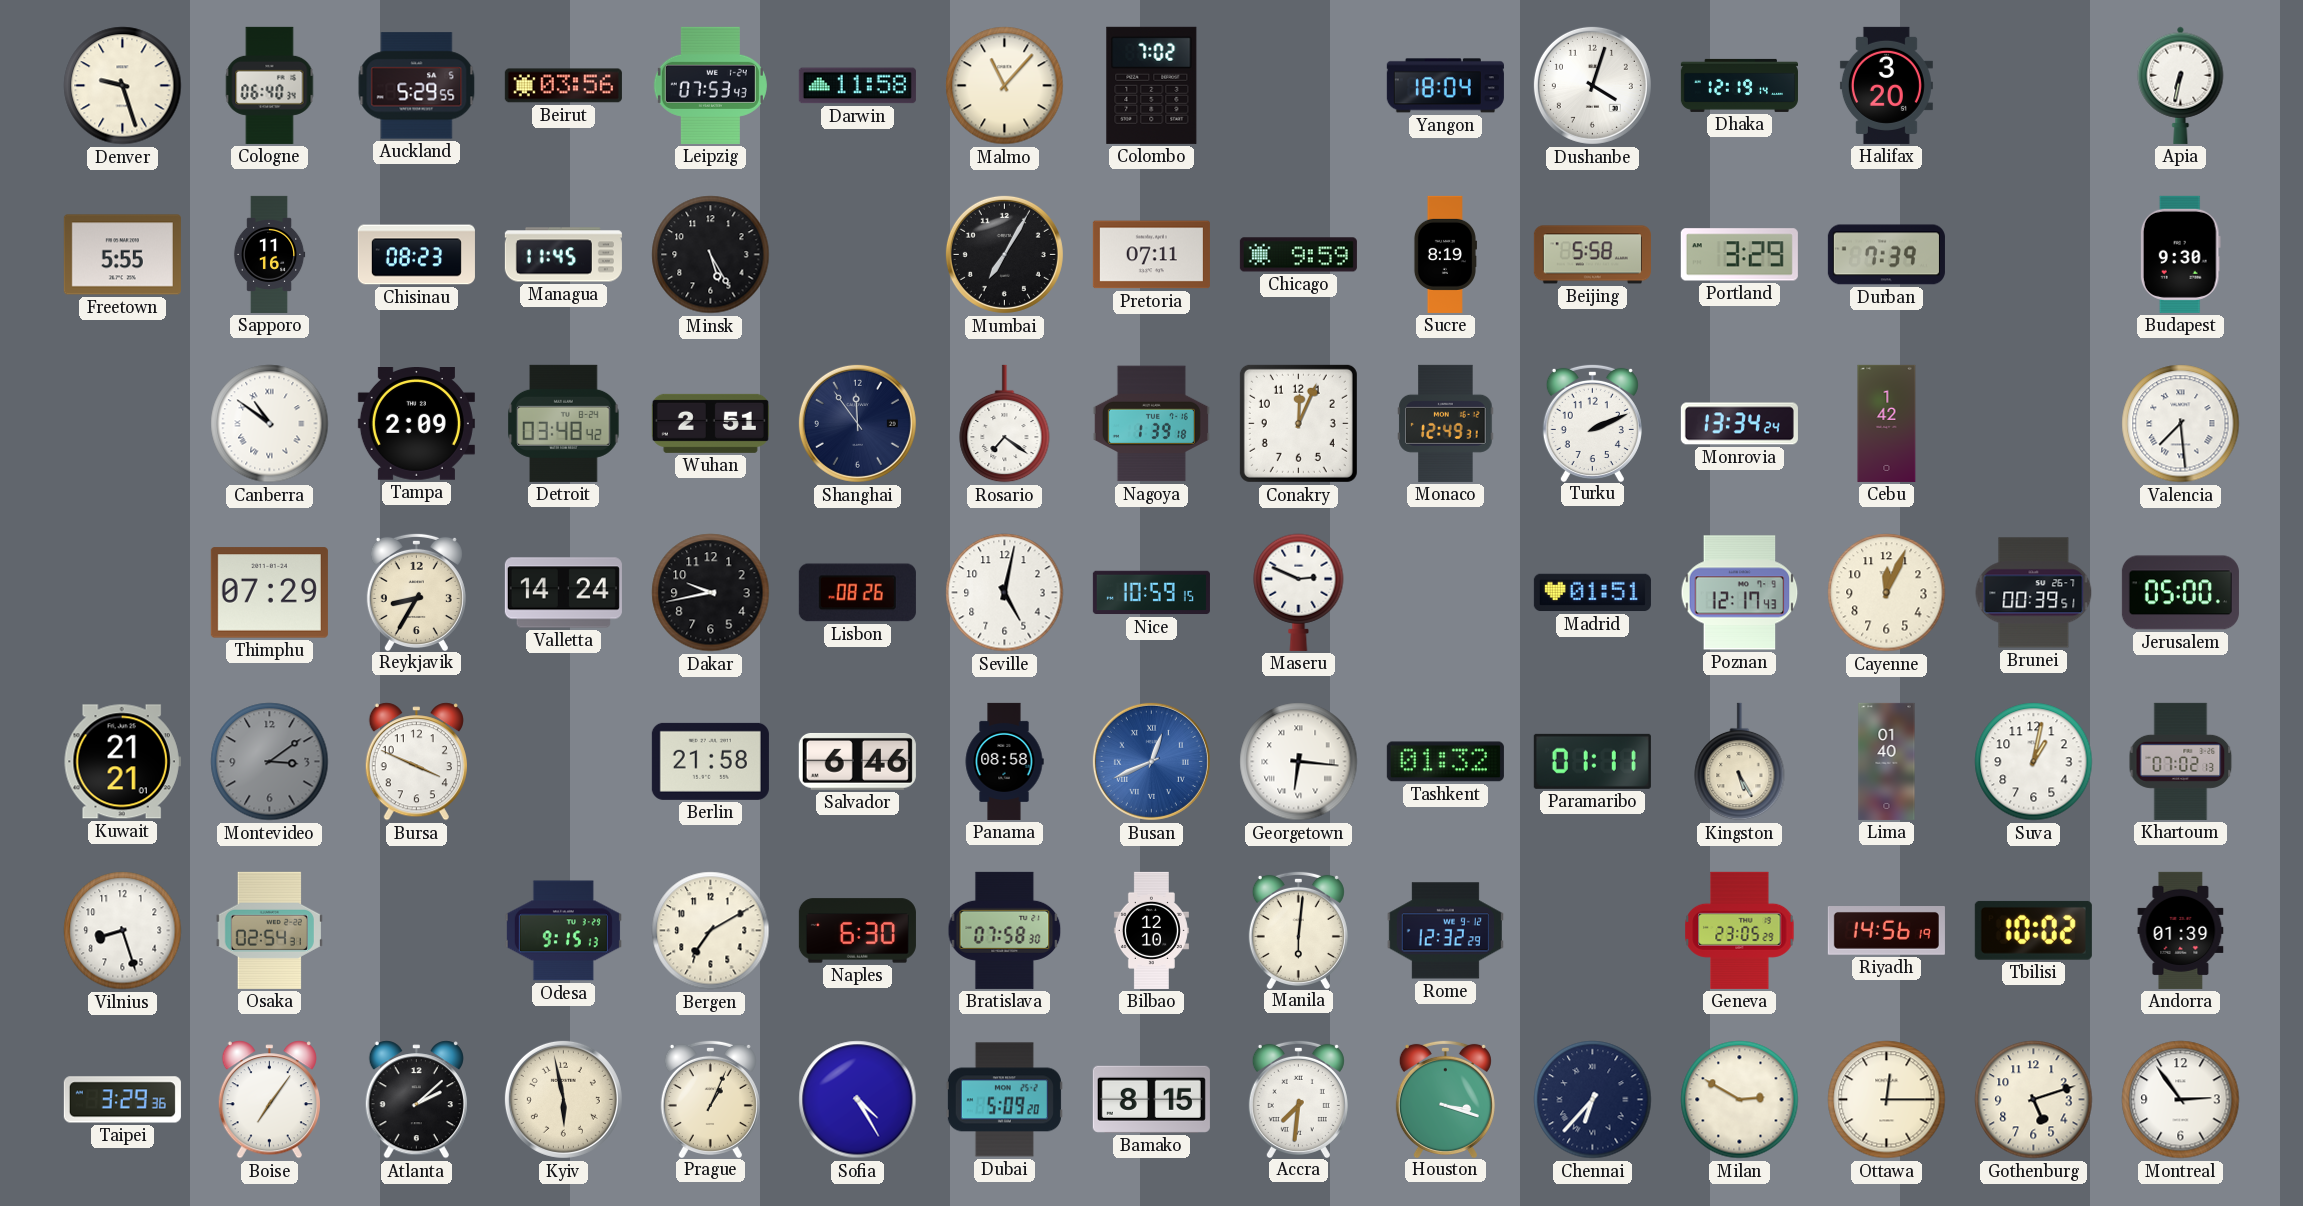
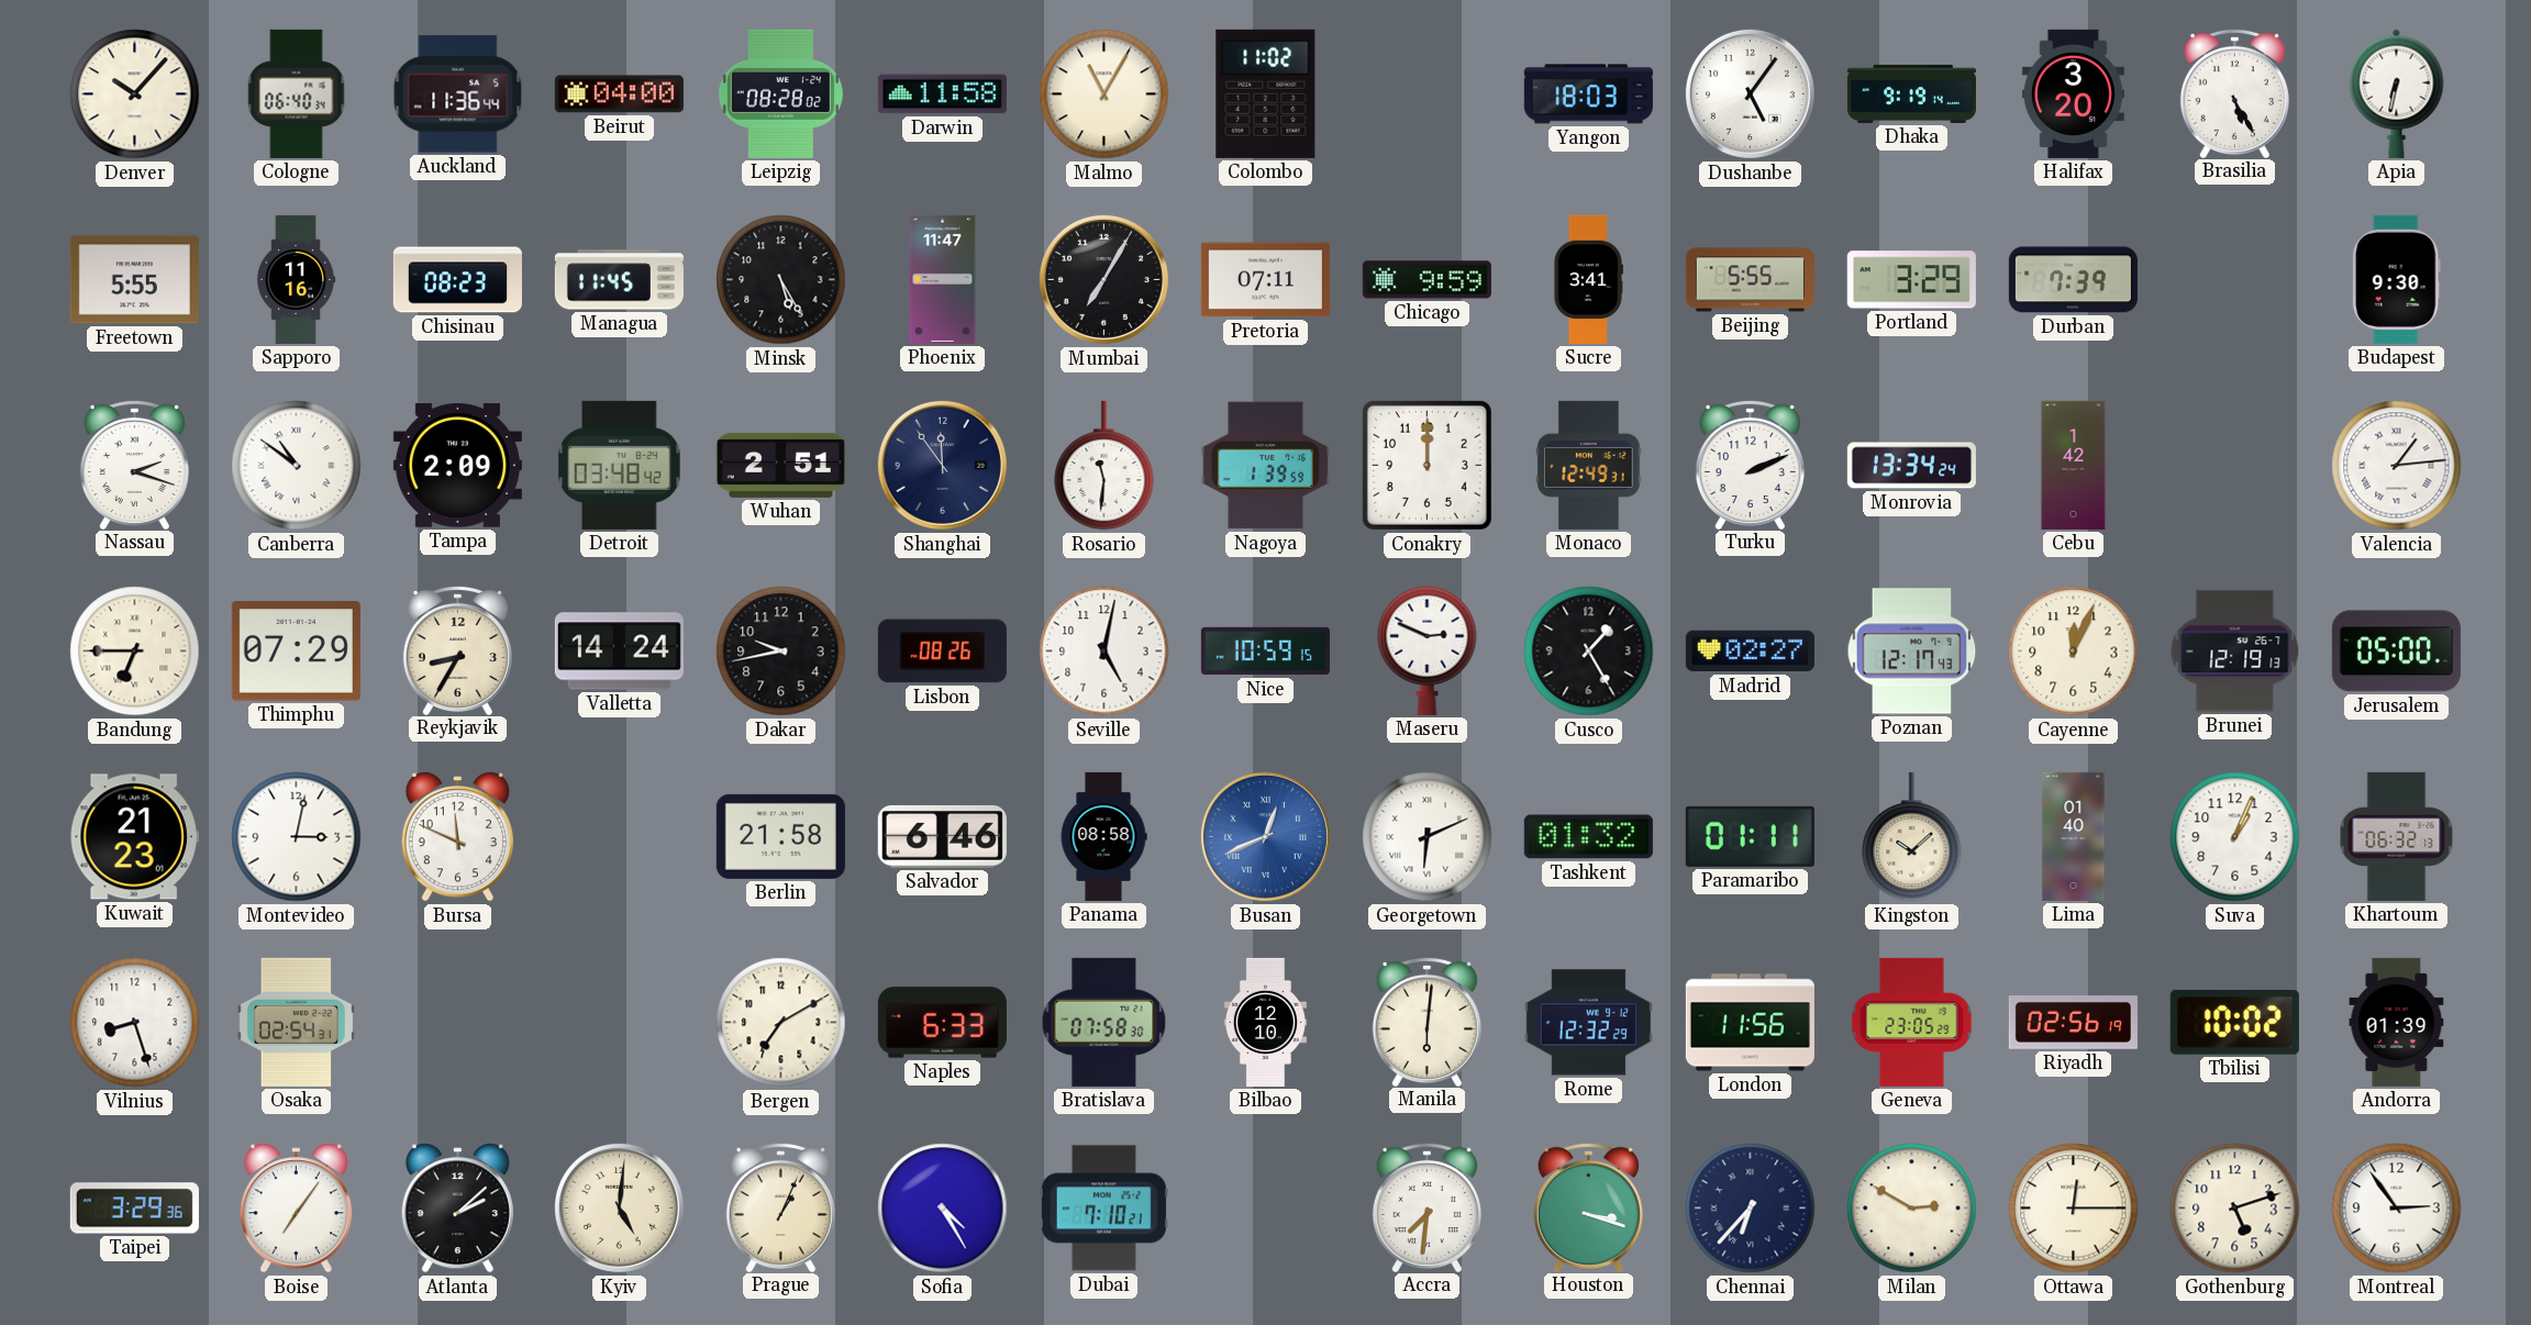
Denver: 9:27 -> 10:07 (135, 94)
Auckland: 5:29 -> 11:36 (458, 94)
Beirut: 03:56 -> 04:00 (619, 94)
Leipzig: 07:53 -> 08:28 (780, 93)
Malmo: 11:07 -> 11:05 (1104, 94)
Colombo: 7:02 -> 11:02 (1266, 93)
Yangon: 18:04 -> 18:03 (1588, 94)
Dushanbe: 4:03 -> 5:06 (1750, 93)
Dhaka: 12:19 -> 9:19 (1911, 93)
Brasilia: none -> 5:25 (2234, 92)
Phoenix: none -> 11:47 (943, 279)
Sucre: 8:19 -> 3:41 (1588, 279)
Beijing: 5:58 -> 5:55 (1750, 280)
Nassau: none -> 2:18 (134, 464)
Rosario: 7:21 -> 11:31 (1104, 466)
Nagoya: 1:39:18 -> 1:39:59 (1265, 466)
Conakry: 12:04 -> 12:00 (1427, 465)
Valencia: 7:29 -> 1:14 (2397, 466)
Bandung: none -> 6:45 (135, 652)
Cusco: none -> 1:25 (1589, 652)
Madrid: 01:51 -> 02:27 (1750, 652)
Brunei: 00:39 -> 12:19 (2235, 652)
Kuwait: 21:21 -> 21:23 (134, 837)
Montevideo: 3:09 -> 3:02 (297, 837)
Montevideo dial: grey -> white (297, 837)
Bursa: 3:49 -> 11:49 (457, 837)
Georgetown: 6:16 -> 6:11 (1428, 837)
Kingston: 5:25 -> 10:08 (1912, 837)
Suva: 1:02 -> 1:04 (2235, 837)
Khartoum: 07:02 -> 06:32 (2397, 836)
Odesa: 9:15 -> none (563, 931)
Naples: 6:30 -> 6:33 (942, 1023)
London: none -> 11:56 (1750, 1023)
Riyadh: 14:56 -> 02:56 (2073, 1023)
Kyiv: 5:58 -> 5:01 (619, 1207)
Dubai: 5:09 -> 7:10 (1103, 1209)
Bamako: 8:15 -> none (1151, 1099)
